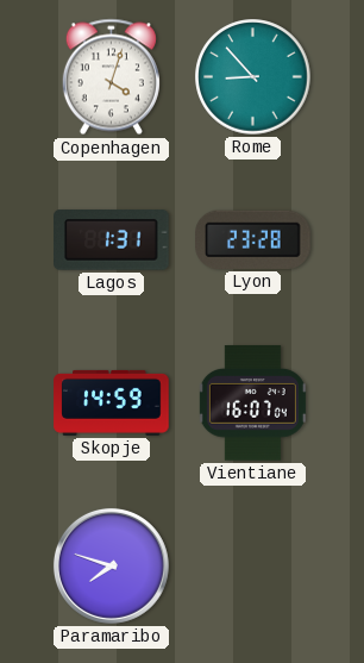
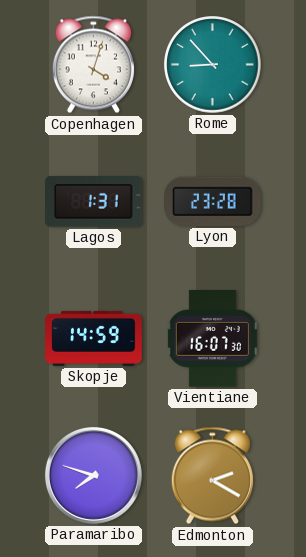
Vientiane: 16:07:04 -> 16:07:30 (212, 339)
Edmonton: none -> 2:20 (212, 476)
